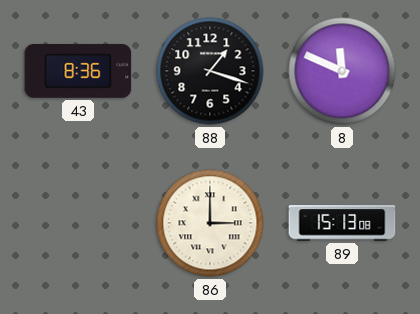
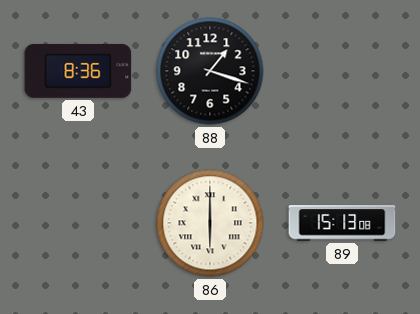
8: 11:49 -> none (342, 71)
86: 3:00 -> 6:00 (210, 223)
